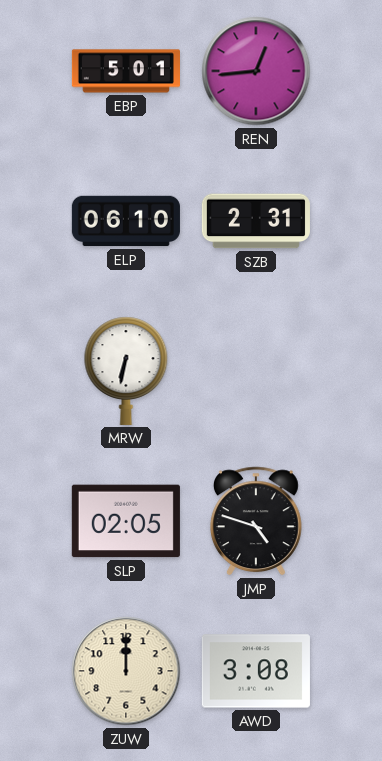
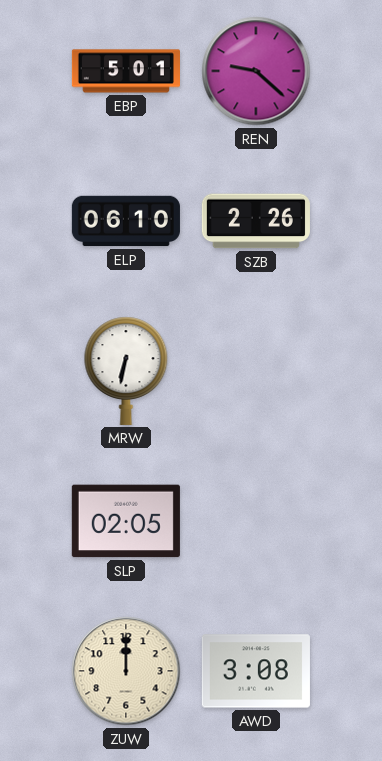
REN: 12:44 -> 9:22 (256, 71)
SZB: 2:31 -> 2:26 (256, 221)
JMP: 4:48 -> none (256, 521)
